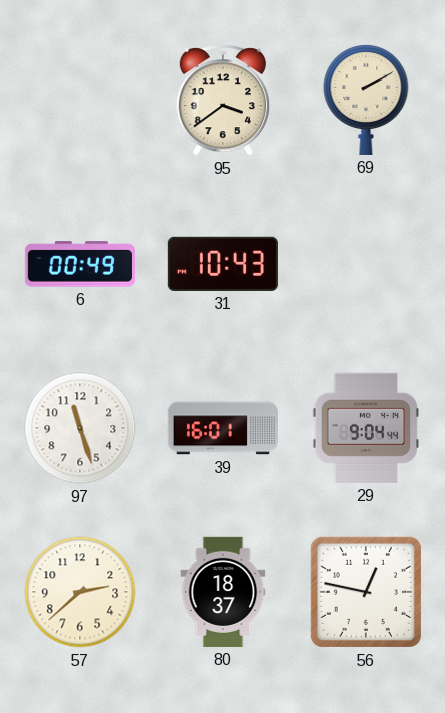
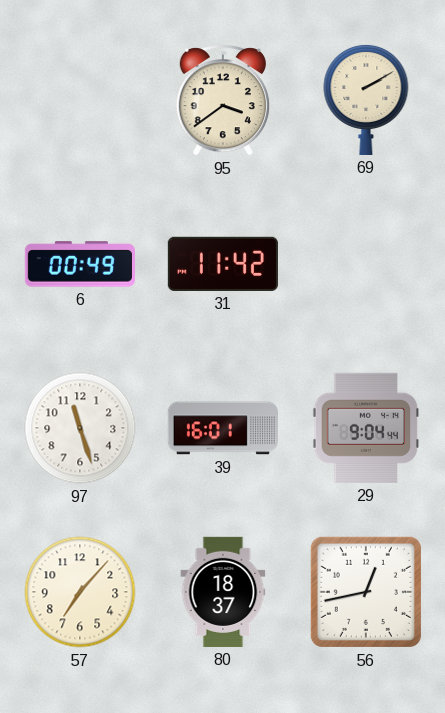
31: 10:43 -> 11:42 (223, 264)
57: 2:38 -> 7:07 (80, 592)
56: 12:47 -> 12:43 (366, 592)
